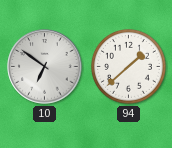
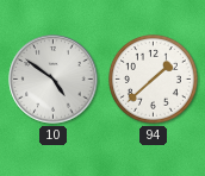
10: 6:51 -> 4:51 (54, 80)
